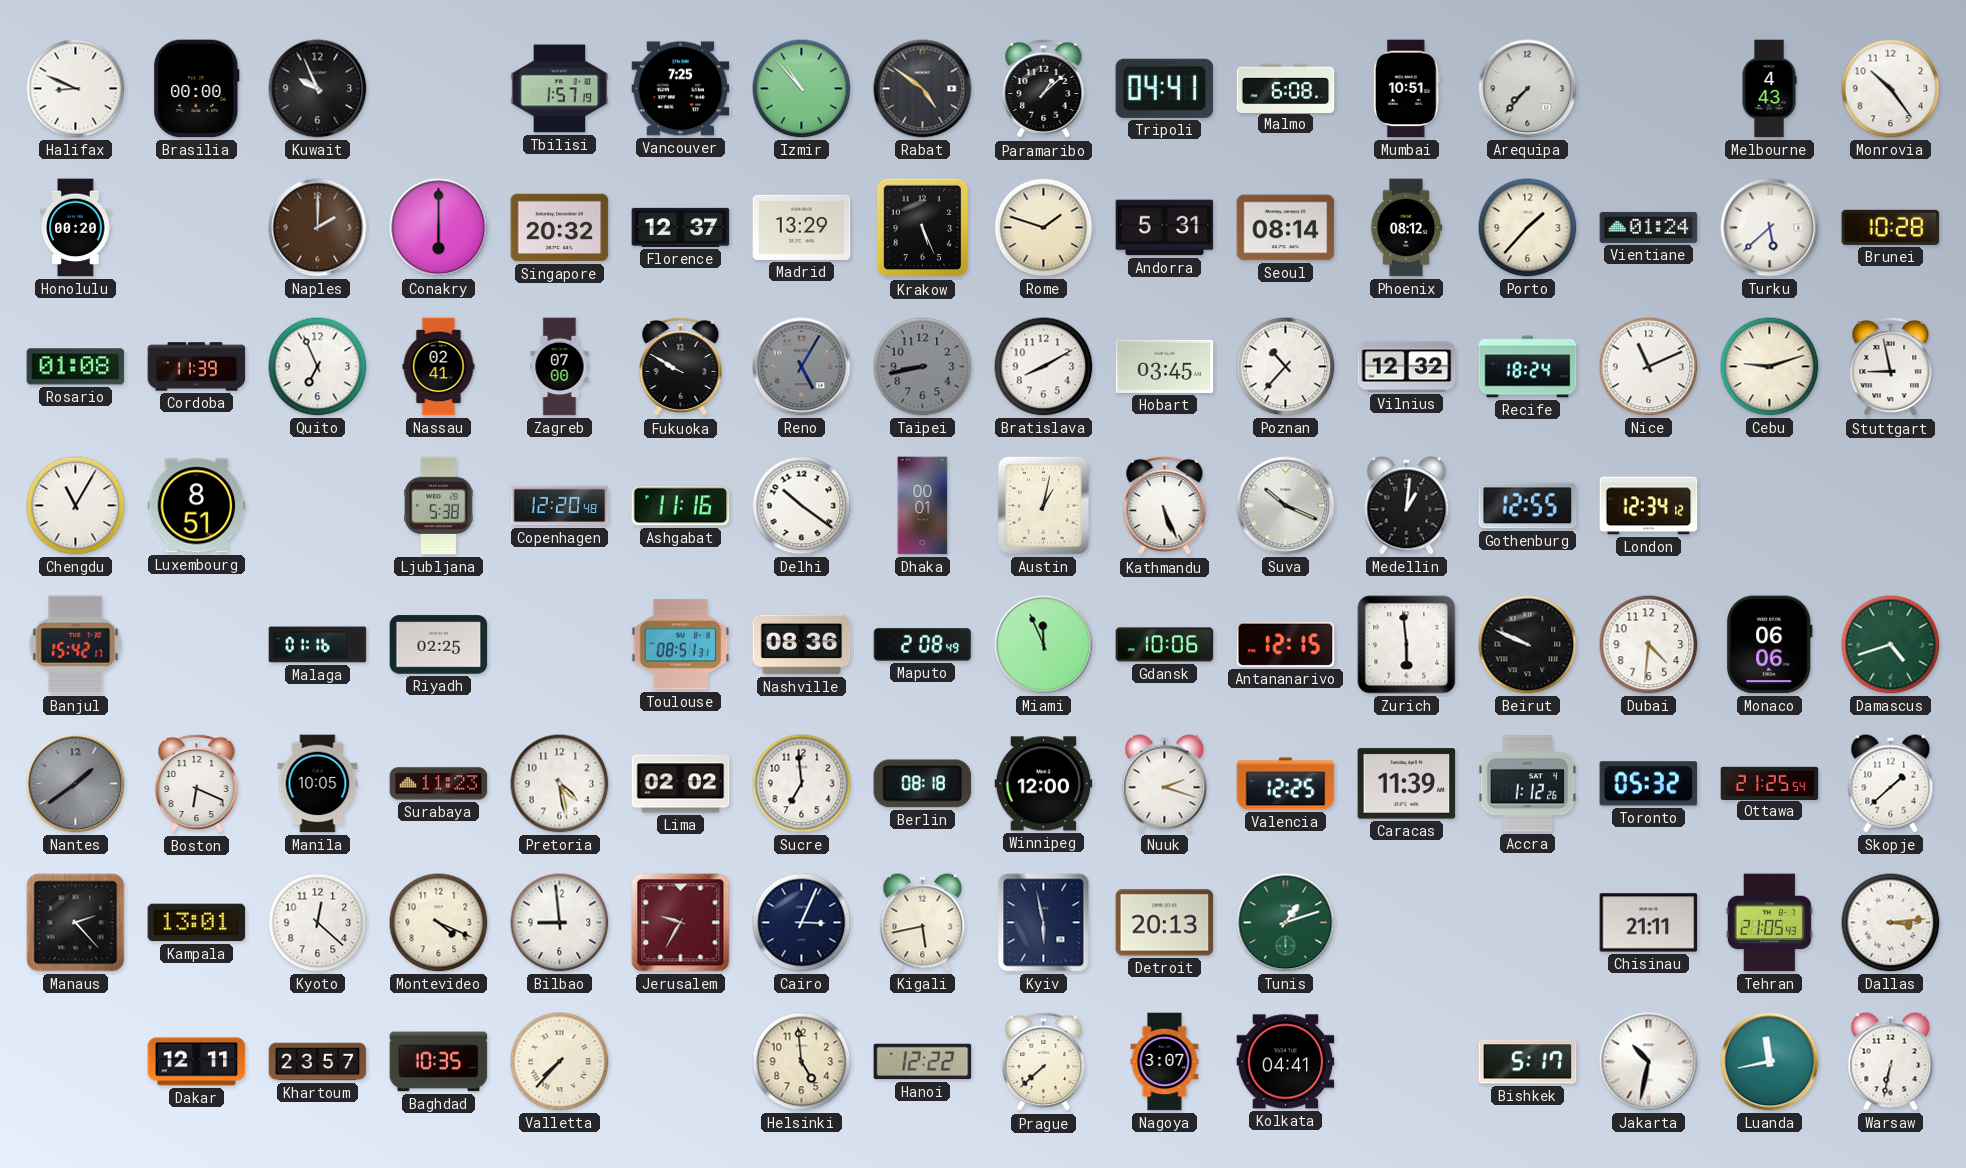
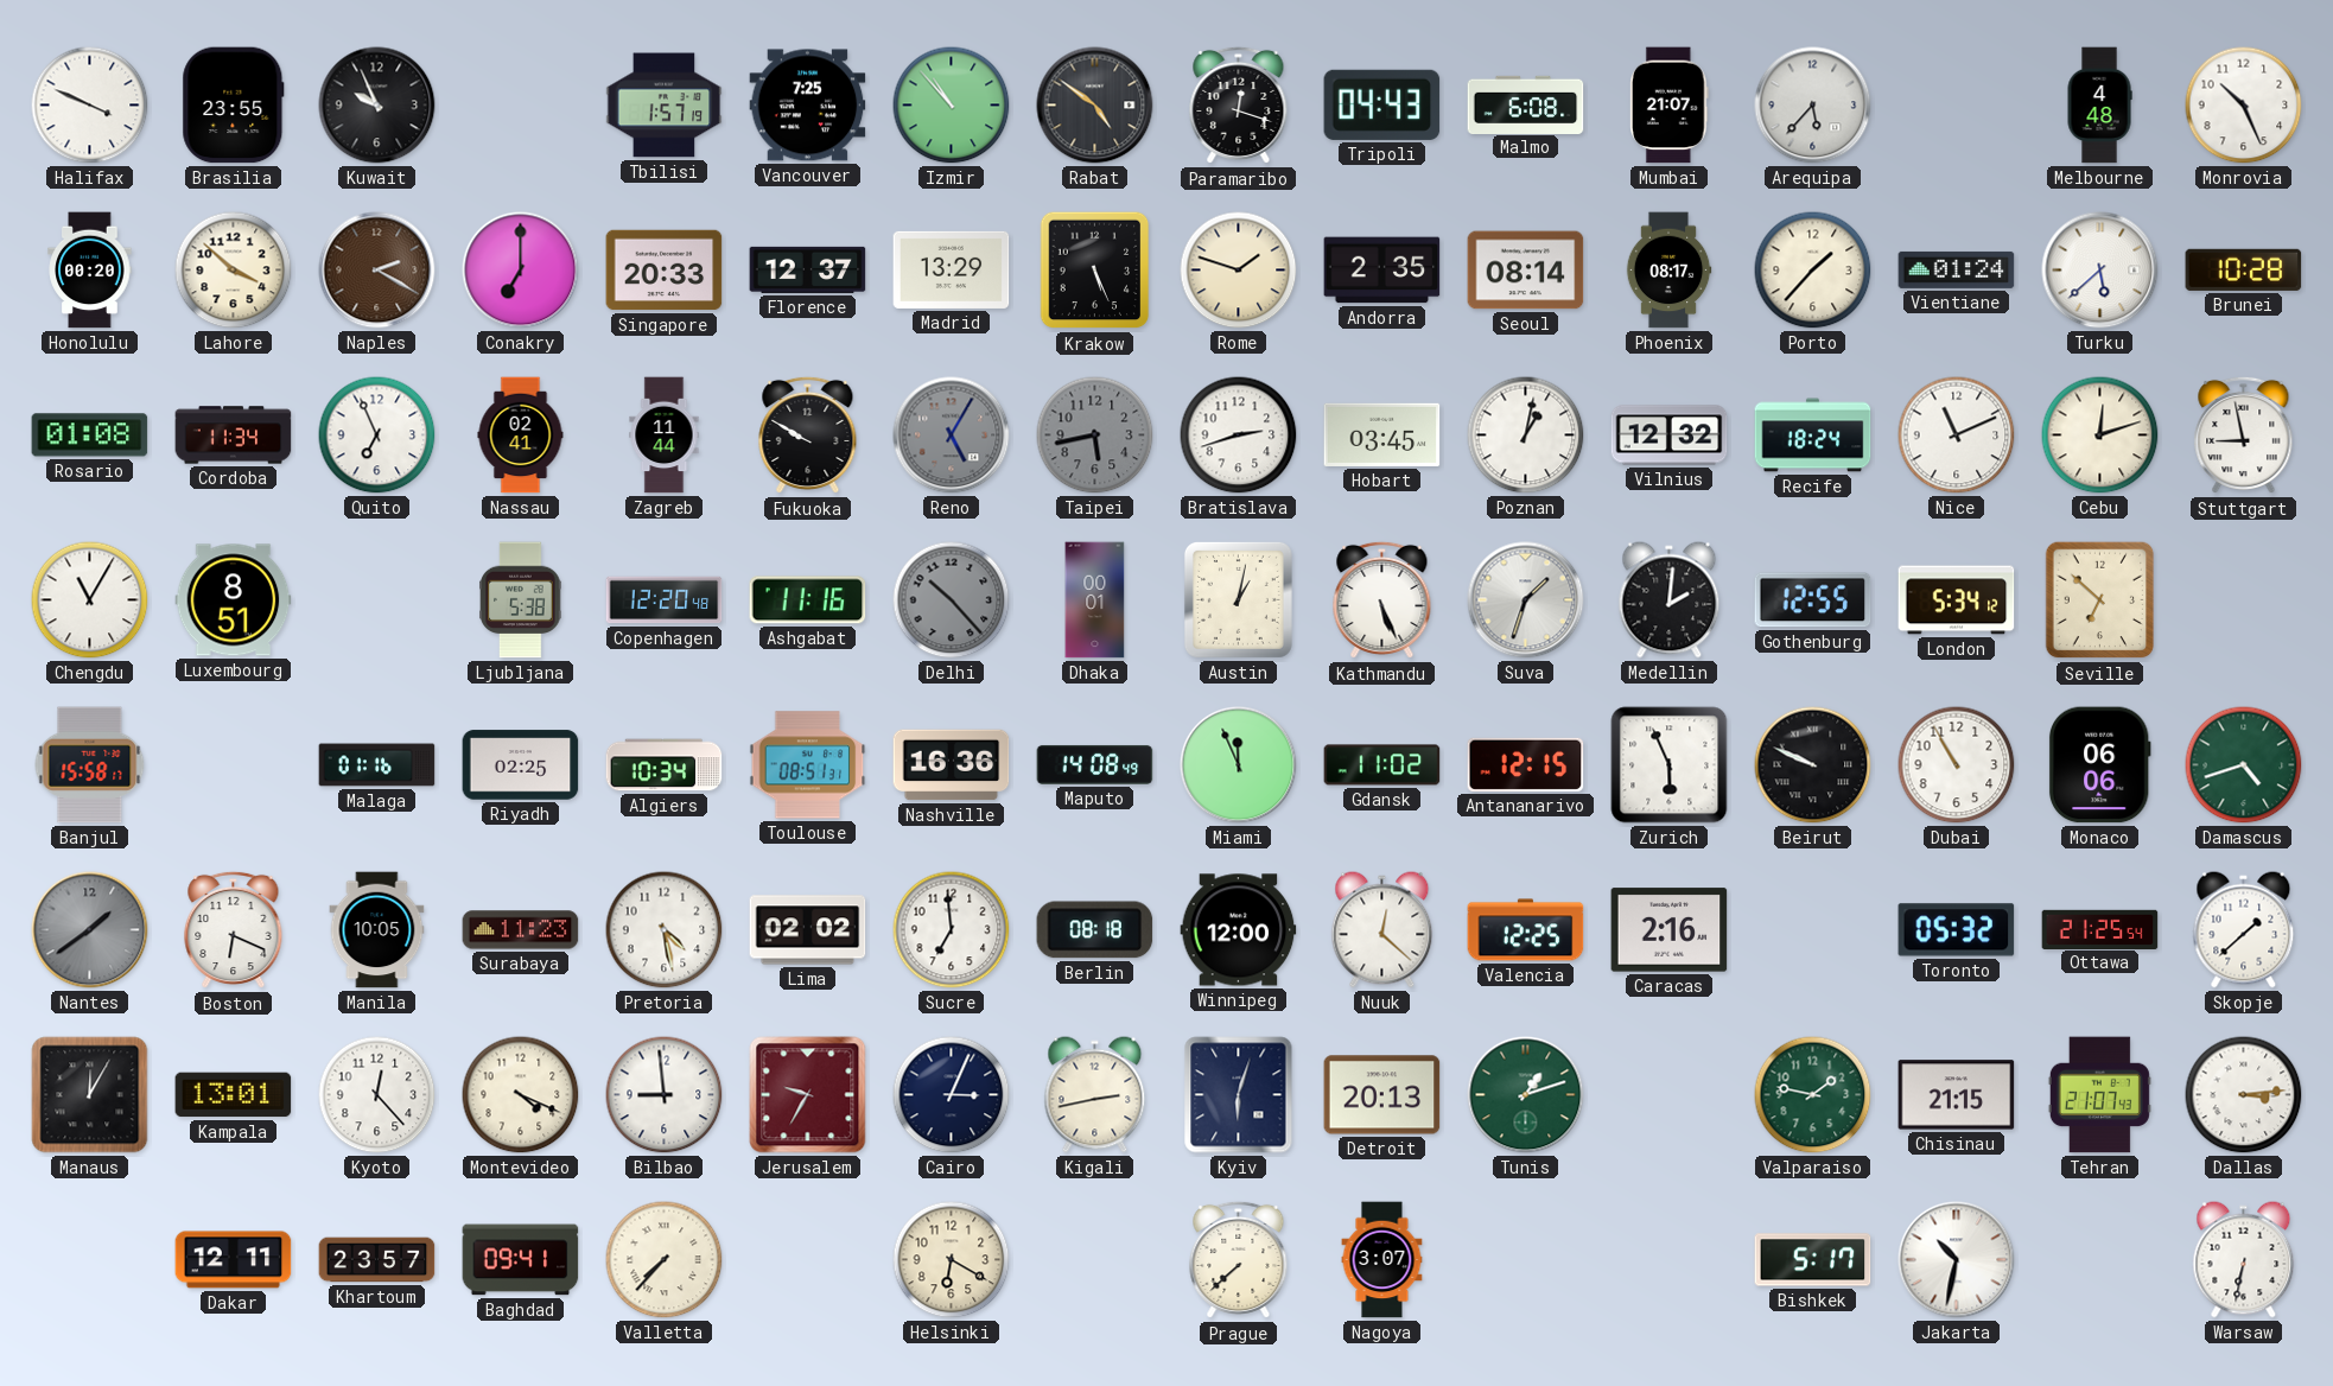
Halifax: 8:49 -> 3:49 (90, 106)
Brasilia: 00:00 -> 23:55 (234, 106)
Paramaribo: 1:08 -> 12:18 (1239, 106)
Tripoli: 04:41 -> 04:43 (1382, 104)
Mumbai: 10:51 -> 21:07 (1670, 106)
Arequipa: 7:37 -> 5:37 (1813, 106)
Melbourne: 4:43 -> 4:48 (2099, 106)
Monrovia: 10:24 -> 10:26 (2244, 106)
Lahore: none -> 3:52 (234, 271)
Naples: 2:00 -> 2:20 (377, 271)
Conakry: 6:00 -> 7:00 (521, 271)
Singapore: 20:32 -> 20:33 (665, 271)
Andorra: 5:31 -> 2:35 (1382, 271)
Phoenix: 08:12 -> 08:17 (1668, 271)
Cordoba: 11:39 -> 11:34 (234, 435)
Zagreb: 07:00 -> 11:44 (665, 435)
Taipei: 8:43 -> 5:43 (1095, 435)
Bratislava: 8:10 -> 2:42 (1239, 435)
Poznan: 10:37 -> 1:02 (1526, 435)
Cebu: 9:12 -> 12:12 (2100, 435)
Delhi: 10:21 -> 10:23 (952, 600)
Delhi dial: white -> grey (952, 600)
Suva: 10:19 -> 1:33 (1526, 600)
Medellin: 1:01 -> 2:01 (1670, 600)
London: 12:34 -> 5:34 (1957, 600)
Seville: none -> 6:52 (2100, 600)
Banjul: 15:42 -> 15:58 (90, 765)
Algiers: none -> 10:34 (665, 765)
Nashville: 08:36 -> 16:36 (952, 765)
Maputo: 2:08 -> 14:08 (1095, 764)
Gdansk: 10:06 -> 11:02 (1382, 765)
Zurich: 5:59 -> 5:56 (1670, 765)
Dubai: 4:31 -> 10:55 (1957, 765)
Nuuk: 2:18 -> 12:22 (1382, 930)
Caracas: 11:39 -> 2:16 (1670, 930)
Accra: 1:12 -> none (1528, 784)
Manaus: 2:23 -> 12:05 (90, 1095)
Kyoto: 12:22 -> 12:23 (377, 1095)
Kigali: 5:43 -> 2:43 (1095, 1095)
Kyiv: 5:58 -> 6:03 (1239, 1095)
Valparaiso: none -> 1:47 (1813, 1095)
Chisinau: 21:11 -> 21:15 (1957, 1095)
Tehran: 21:05 -> 21:07 (2099, 1095)
Baghdad: 10:35 -> 09:41 (521, 1260)
Helsinki: 4:59 -> 6:20 (952, 1260)
Hanoi: 12:22 -> none (923, 1062)
Kolkata: 04:41 -> none (1286, 1062)
Luanda: 11:43 -> none (1770, 1062)
